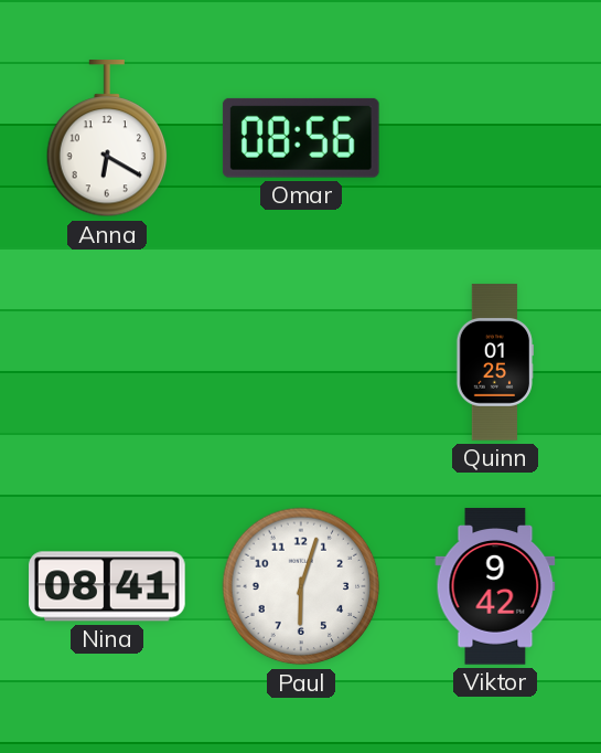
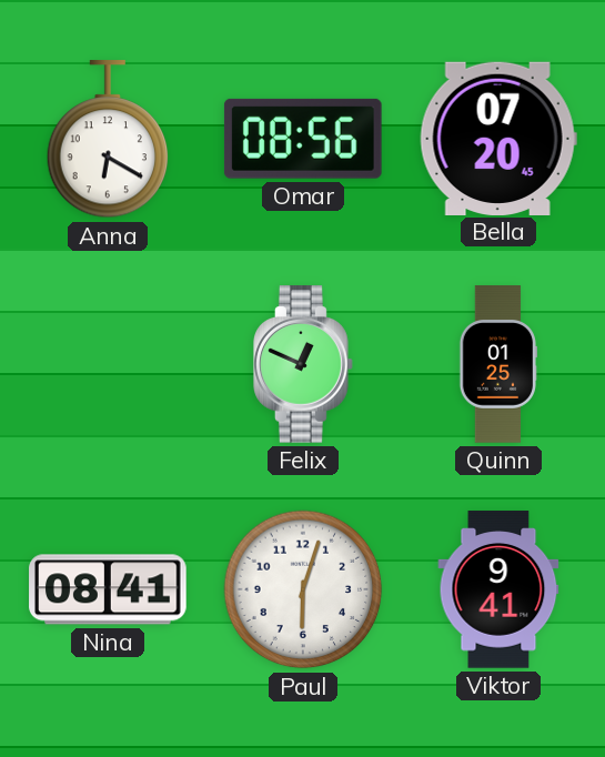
Bella: none -> 07:20 (498, 138)
Felix: none -> 12:49 (303, 364)
Viktor: 9:42 -> 9:41 (498, 589)
